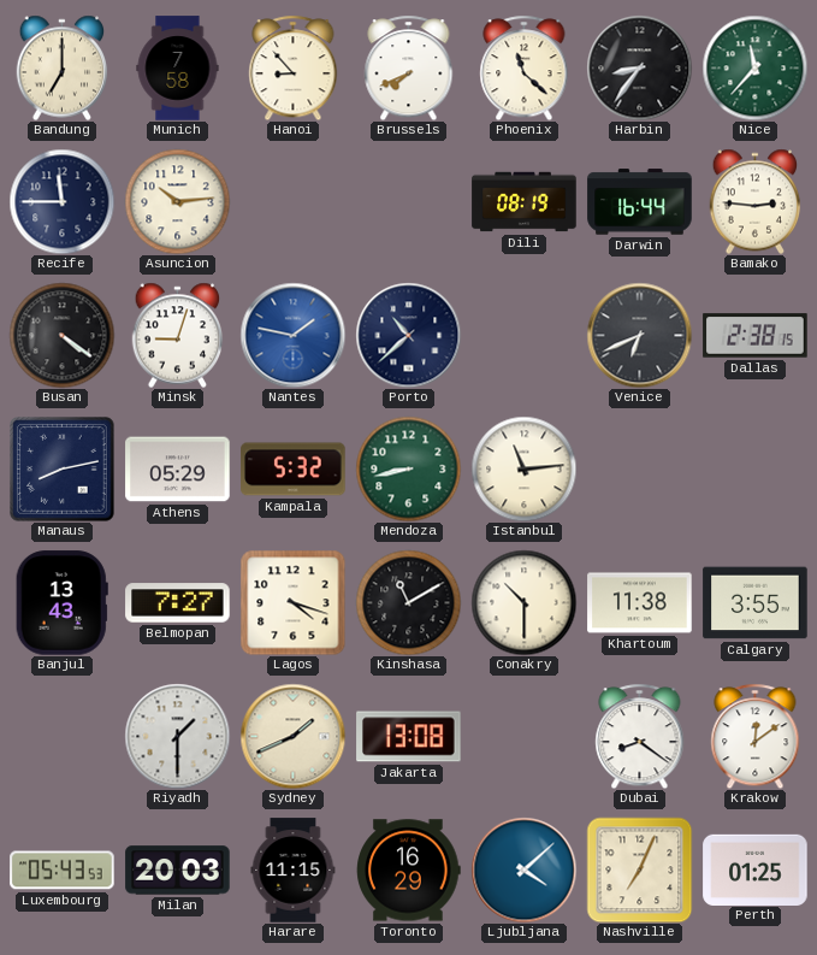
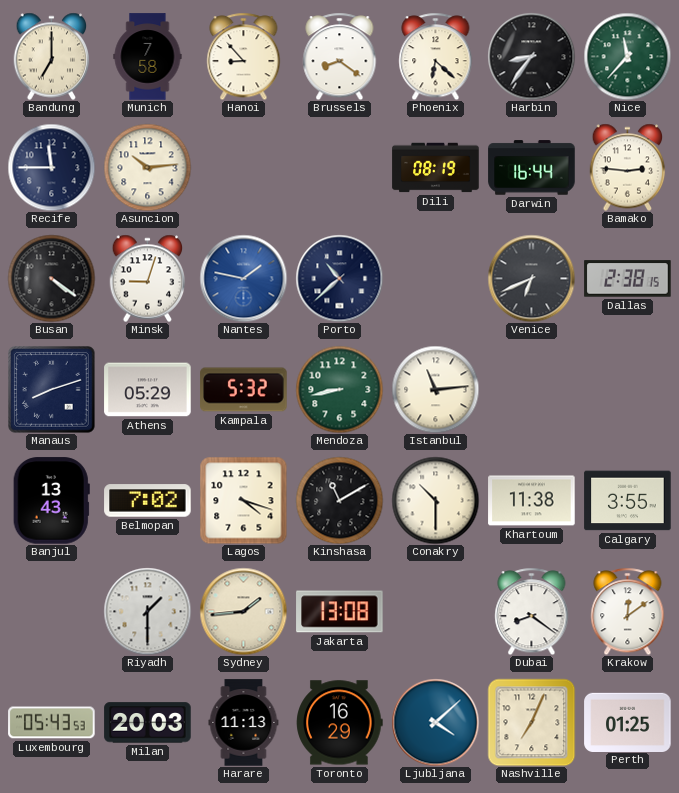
Brussels: 7:41 -> 8:21 (340, 56)
Phoenix: 11:22 -> 6:22 (436, 56)
Manaus: 8:13 -> 8:12 (52, 390)
Belmopan: 7:27 -> 7:02 (148, 501)
Sydney: 1:41 -> 1:44 (243, 611)
Harare: 11:15 -> 11:13 (244, 723)
